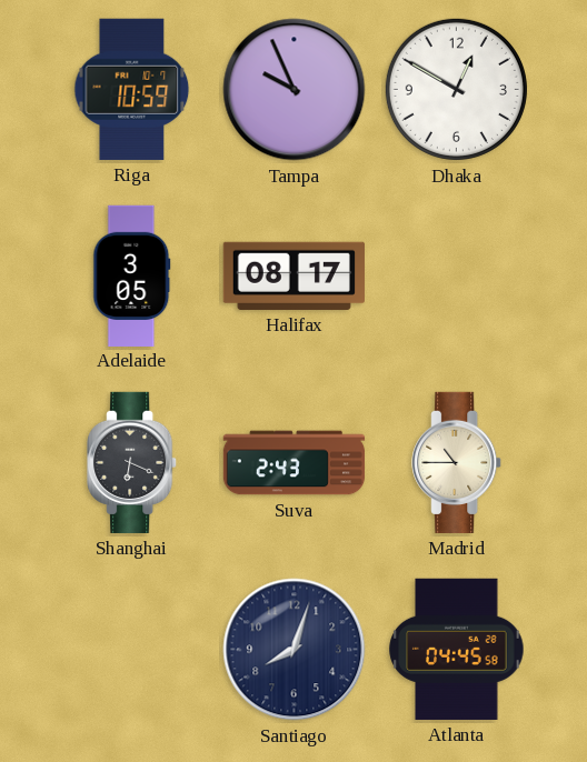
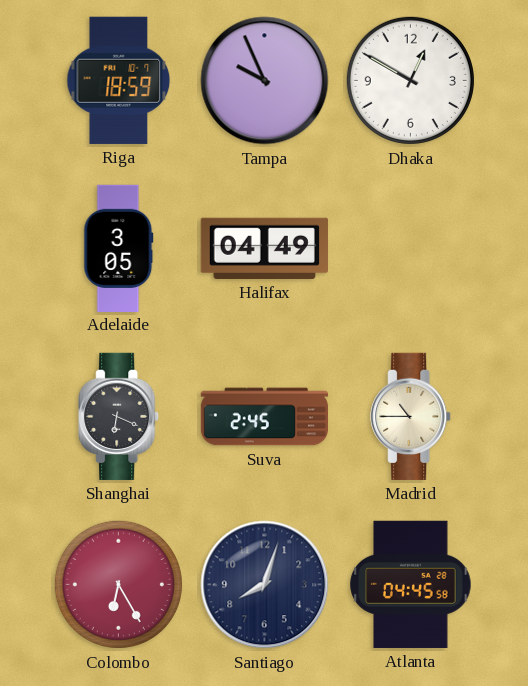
Riga: 10:59 -> 18:59 (119, 80)
Halifax: 08:17 -> 04:49 (264, 248)
Suva: 2:43 -> 2:45 (265, 417)
Colombo: none -> 6:25 (118, 584)
